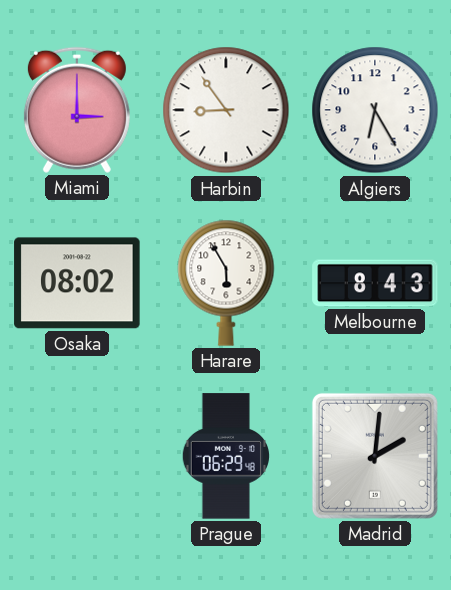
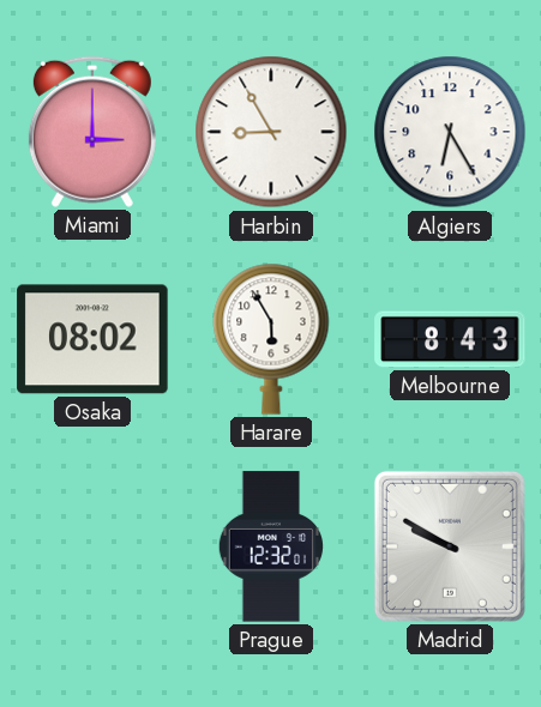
Harbin: 8:54 -> 8:55 (271, 132)
Prague: 06:29 -> 12:32 (270, 546)
Madrid: 2:01 -> 9:50 (450, 546)
